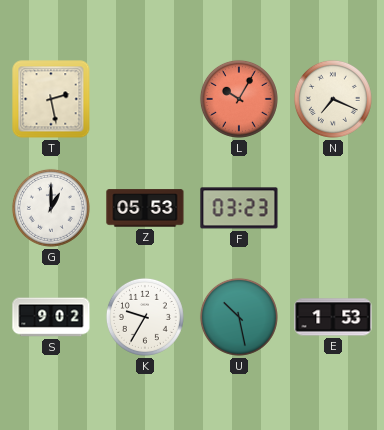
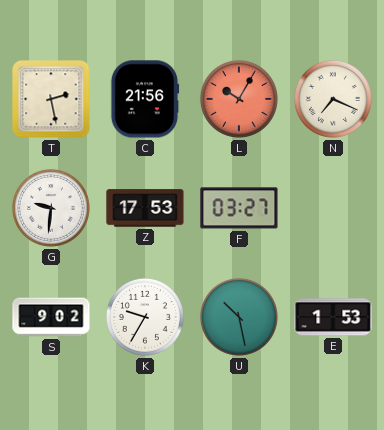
C: none -> 21:56 (145, 99)
G: 1:00 -> 9:31 (51, 208)
Z: 05:53 -> 17:53 (145, 208)
F: 03:23 -> 03:27 (239, 208)
